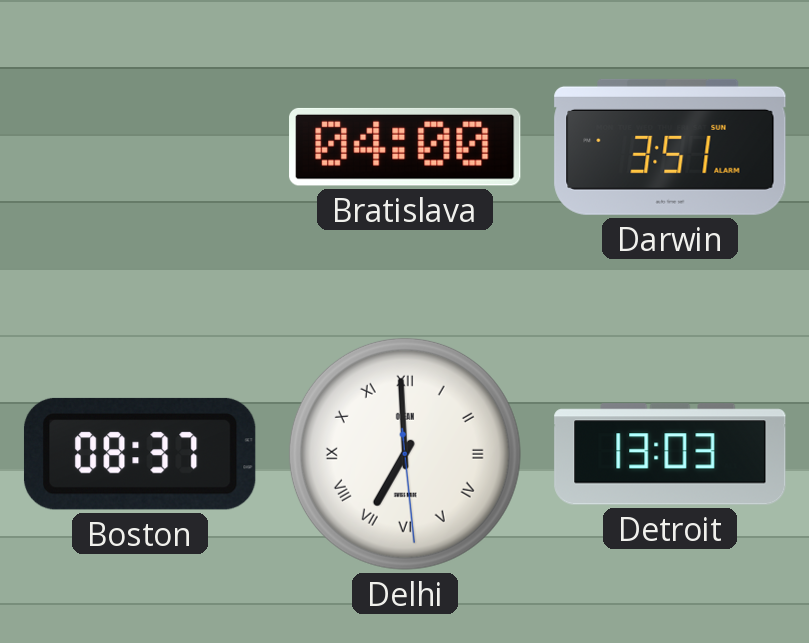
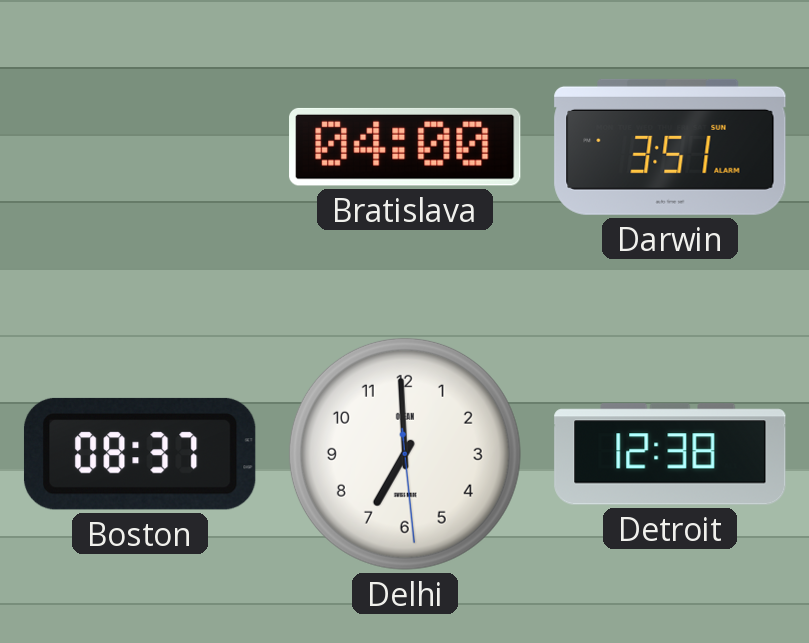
Delhi numerals: Roman -> Arabic (405, 454)
Detroit: 13:03 -> 12:38 (670, 454)
